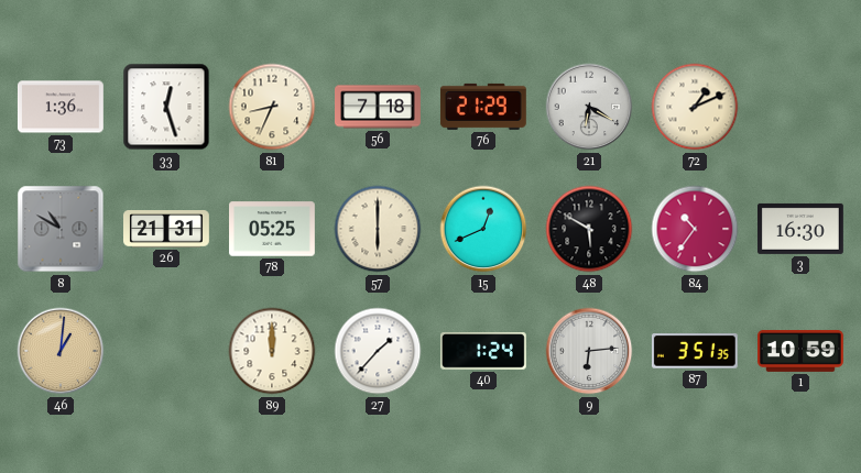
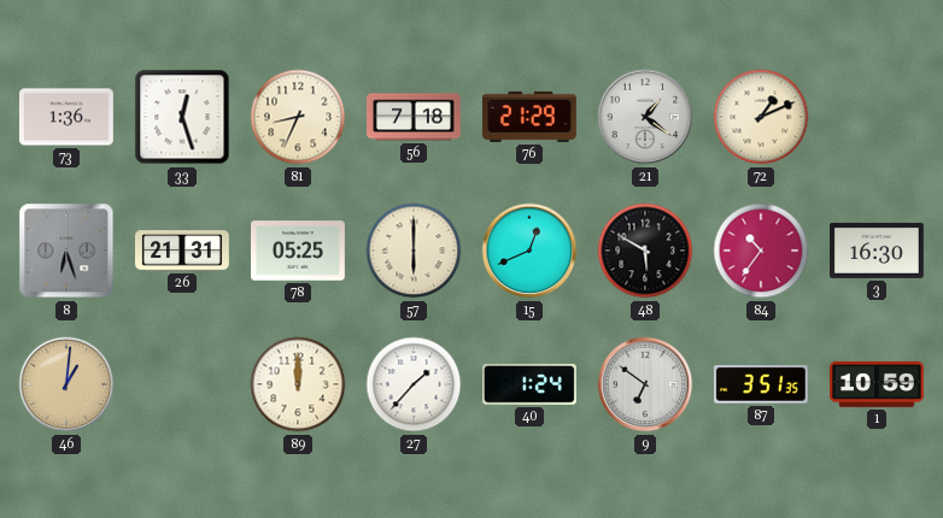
21: 6:20 -> 1:21 (645, 117)
8: 10:50 -> 6:27 (66, 251)
9: 6:14 -> 6:51 (645, 384)
